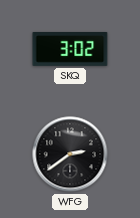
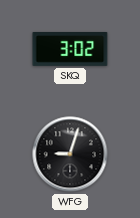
WFG: 2:39 -> 9:03 (70, 154)
